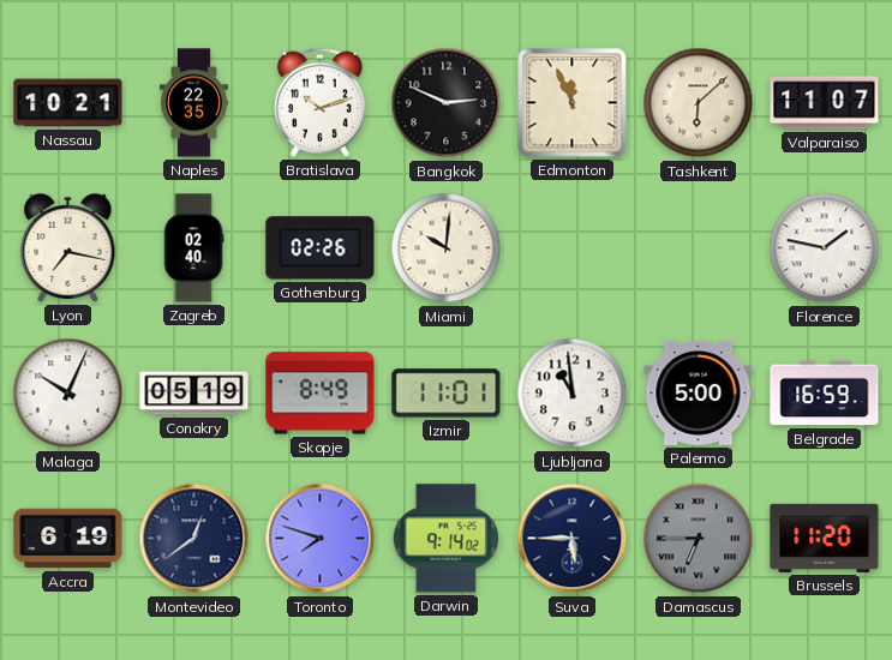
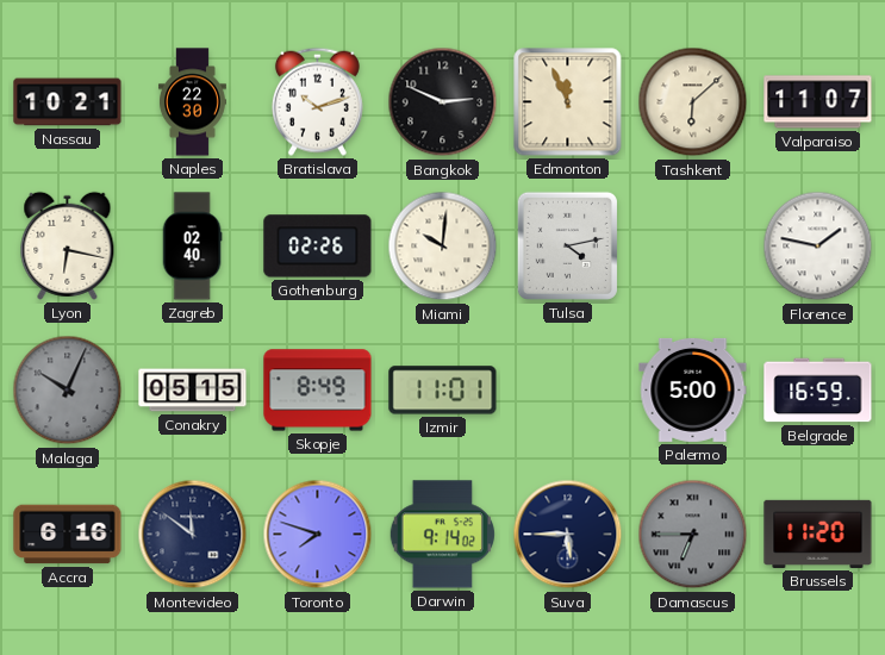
Naples: 22:35 -> 22:30 (192, 102)
Lyon: 7:17 -> 6:17 (68, 245)
Tulsa: none -> 4:13 (567, 245)
Malaga dial: white -> grey (68, 391)
Conakry: 05:19 -> 05:15 (193, 391)
Ljubljana: 10:59 -> none (573, 394)
Accra: 6:19 -> 6:16 (68, 535)
Montevideo: 12:39 -> 11:51 (193, 535)
